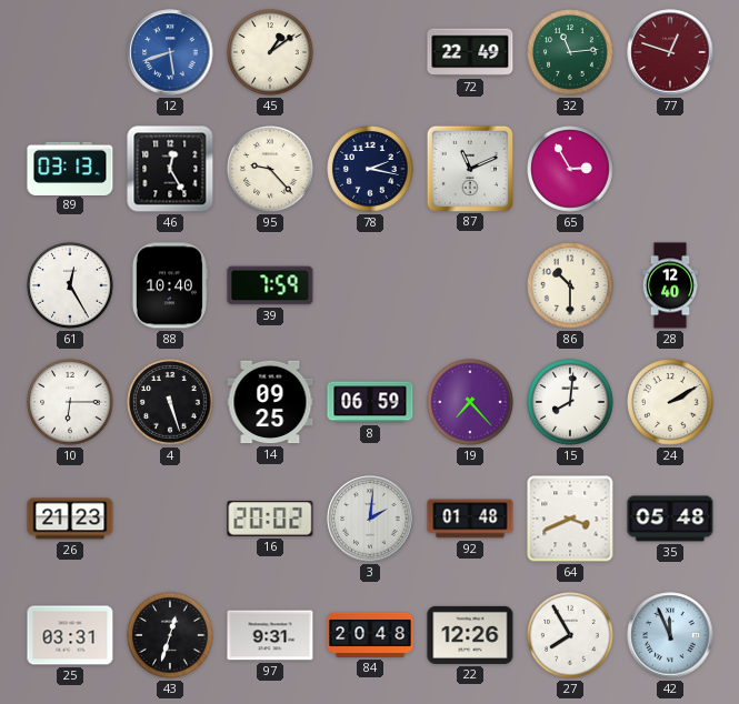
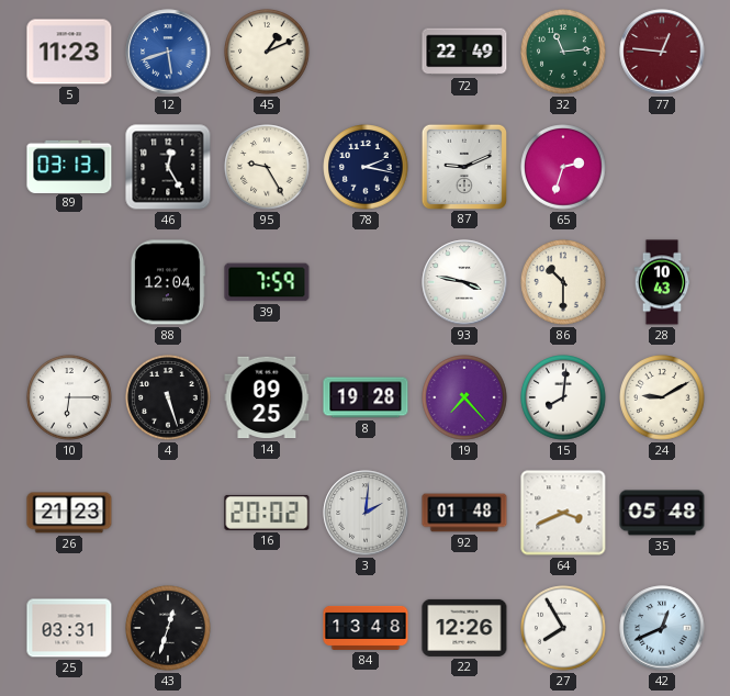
5: none -> 11:23 (69, 52)
45: 1:09 -> 1:11 (267, 52)
77: 12:48 -> 12:46 (662, 52)
95: 9:23 -> 9:25 (267, 167)
87: 11:11 -> 9:11 (463, 166)
65: 2:55 -> 2:33 (563, 167)
61: 12:25 -> none (70, 285)
88: 10:40 -> 12:04 (167, 282)
93: none -> 3:47 (464, 282)
28: 12:40 -> 10:43 (662, 282)
8: 06:59 -> 19:28 (366, 397)
24: 2:10 -> 9:10 (662, 397)
97: 9:31 -> none (270, 635)
84: 20:48 -> 13:48 (366, 628)
42: 11:56 -> 12:41 (662, 628)
